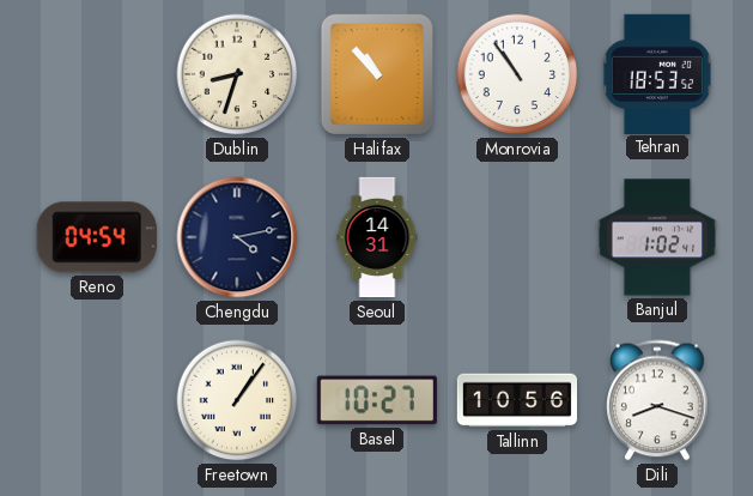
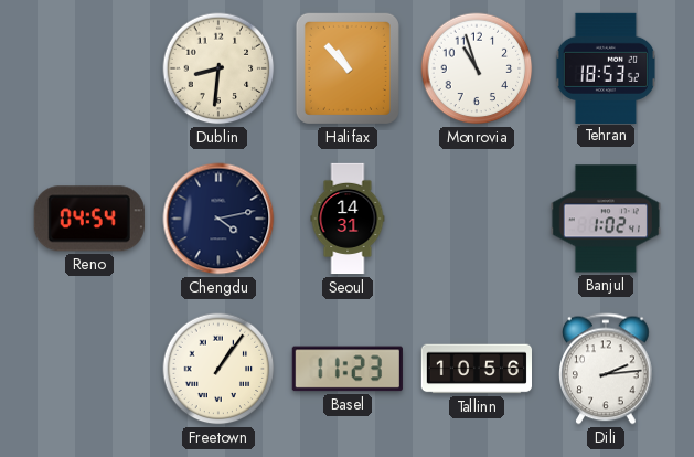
Dublin: 8:33 -> 8:31 (218, 68)
Monrovia: 10:54 -> 10:57 (477, 68)
Basel: 10:27 -> 11:23 (348, 369)
Dili: 8:18 -> 2:14 (607, 369)
